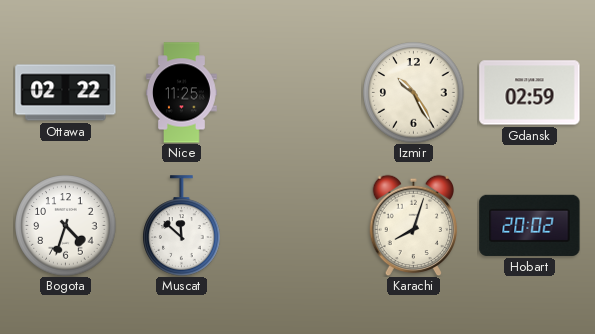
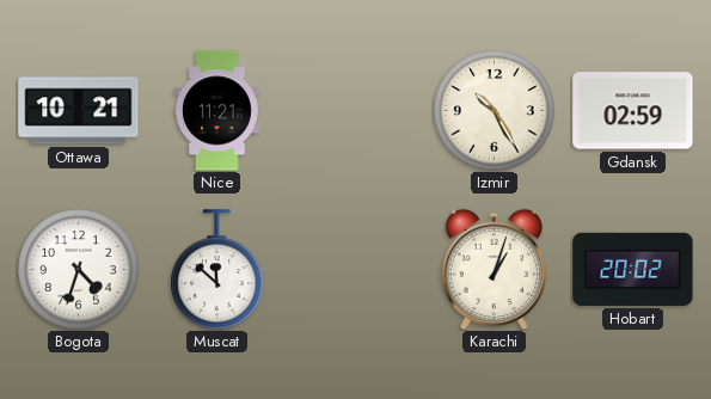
Ottawa: 02:22 -> 10:21 (79, 111)
Nice: 11:25 -> 11:21 (217, 111)
Karachi: 8:03 -> 1:03 (495, 269)
